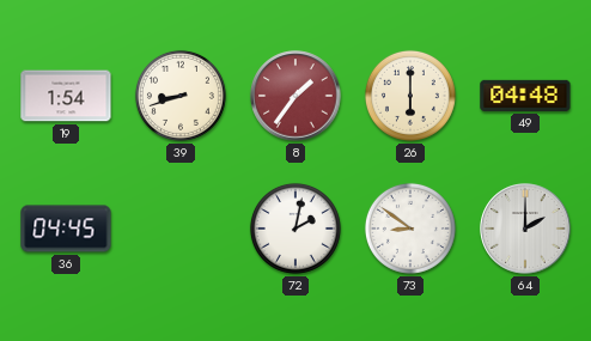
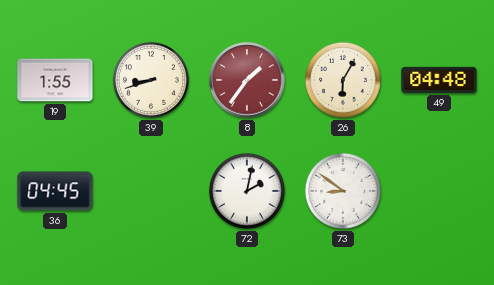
19: 1:54 -> 1:55 (55, 80)
26: 6:00 -> 6:05 (343, 80)
64: 2:00 -> none (525, 229)
